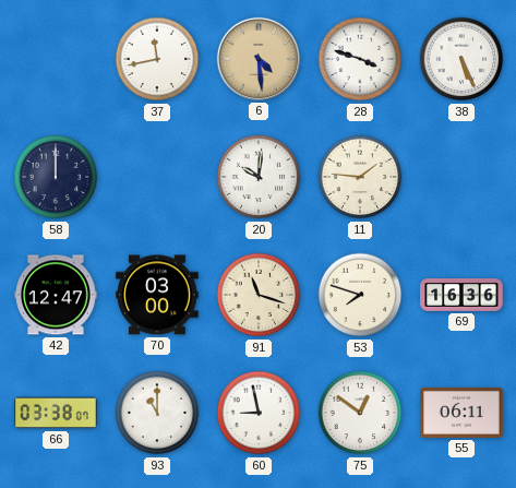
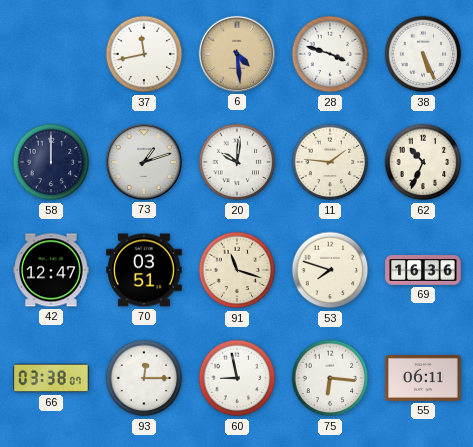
73: none -> 1:12 (144, 162)
62: none -> 10:34 (423, 162)
70: 03:00 -> 03:51 (144, 270)
93: 11:00 -> 12:15 (144, 378)
75: 12:51 -> 6:16 (330, 378)
